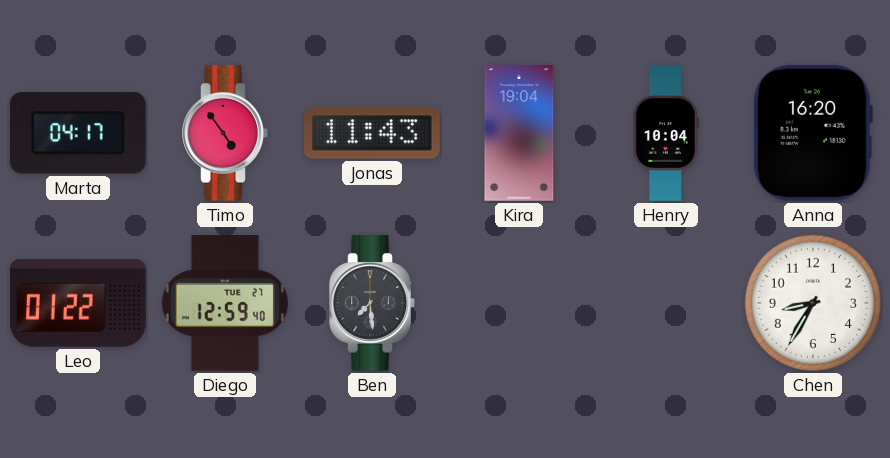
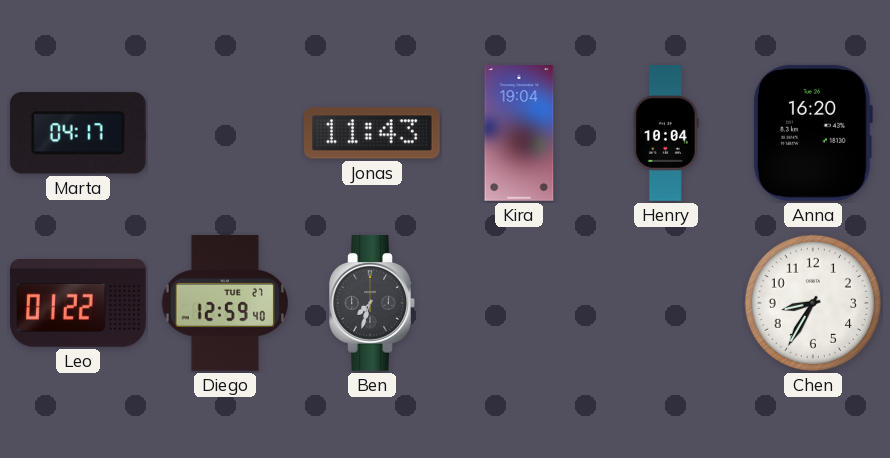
Timo: 4:54 -> none (225, 134)
Ben: 7:29 -> 7:33 (372, 304)
